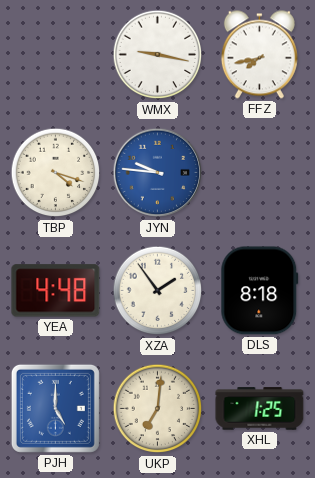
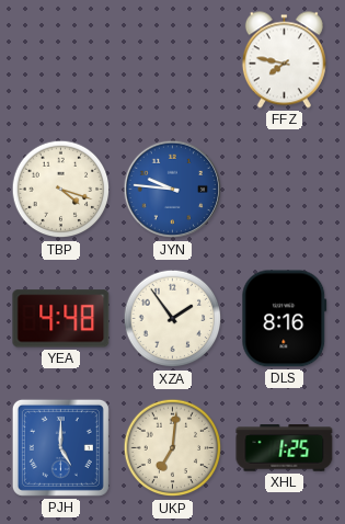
WMX: 9:17 -> none (158, 55)
FFZ: 7:43 -> 7:47 (284, 60)
DLS: 8:18 -> 8:16 (285, 319)
